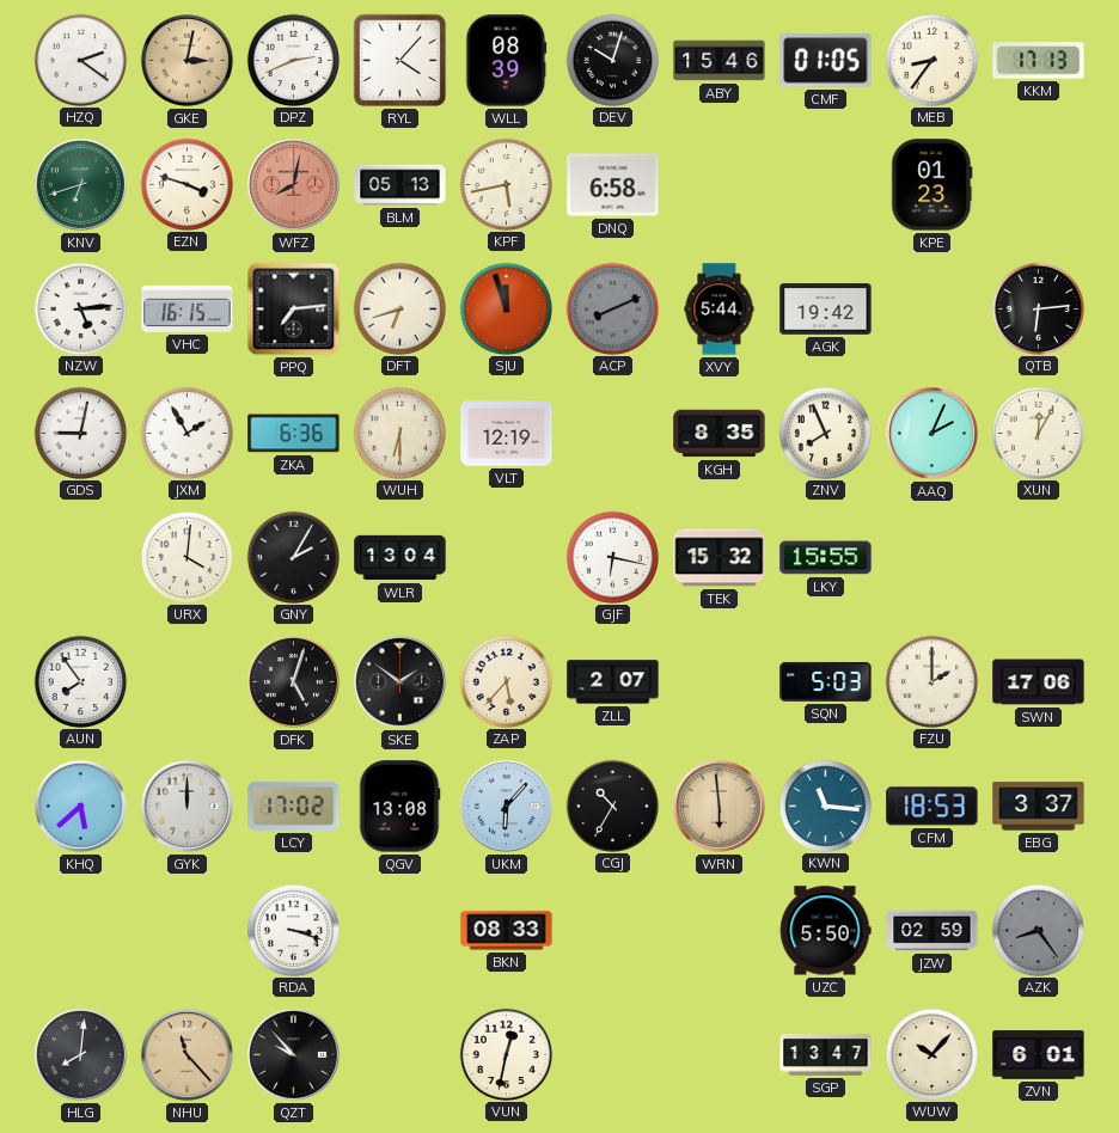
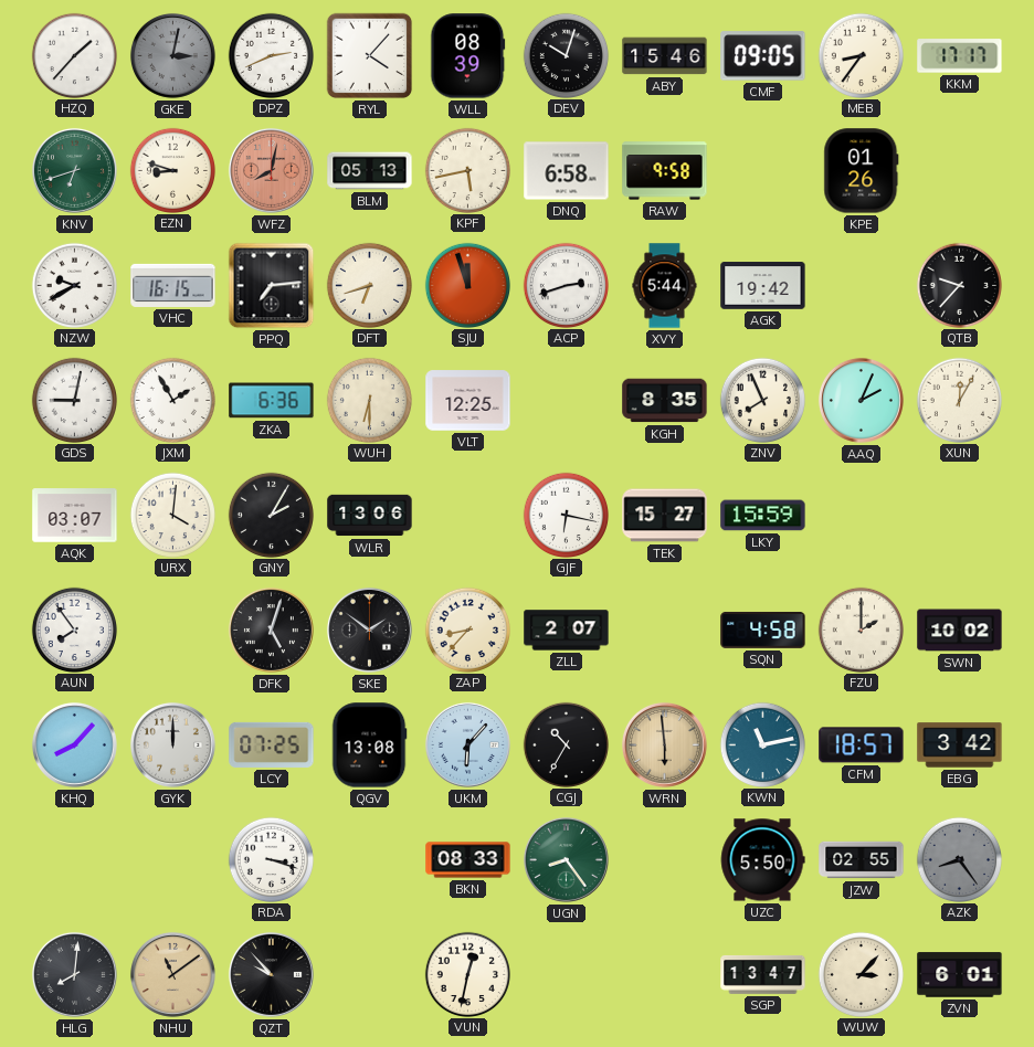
HZQ: 2:21 -> 1:37 (74, 55)
GKE dial: champagne -> grey (172, 55)
CMF: 01:05 -> 09:05 (763, 56)
KKM: 17:13 -> 17:17 (960, 56)
EZN: 3:48 -> 8:48 (172, 170)
RAW: none -> 9:58 (665, 171)
KPE: 01:23 -> 01:26 (862, 171)
NZW: 5:14 -> 9:40 (74, 285)
ACP: 8:11 -> 2:42 (566, 285)
ACP dial: grey -> white (566, 285)
QTB: 6:14 -> 9:37 (959, 285)
VLT: 12:19 -> 12:25 (468, 401)
AQK: none -> 03:07 (75, 516)
WLR: 13:04 -> 13:06 (370, 516)
TEK: 15:32 -> 15:27 (665, 516)
LKY: 15:55 -> 15:59 (763, 516)
ZAP: 5:37 -> 8:37 (467, 630)
SQN: 5:03 -> 4:58 (763, 630)
SWN: 17:06 -> 10:02 (960, 631)
KHQ: 5:38 -> 8:07 (74, 744)
LCY: 17:02 -> 07:25 (272, 744)
KWN: 11:16 -> 11:13 (762, 744)
CFM: 18:53 -> 18:57 (862, 745)
EBG: 3:37 -> 3:42 (960, 745)
UGN: none -> 8:24 (566, 859)
JZW: 02:59 -> 02:55 (862, 860)
NHU: 11:23 -> 11:09 (172, 974)
WUW: 10:07 -> 3:07 (861, 974)
